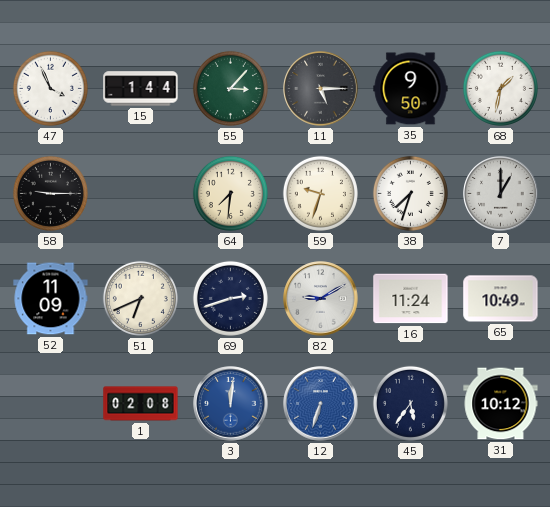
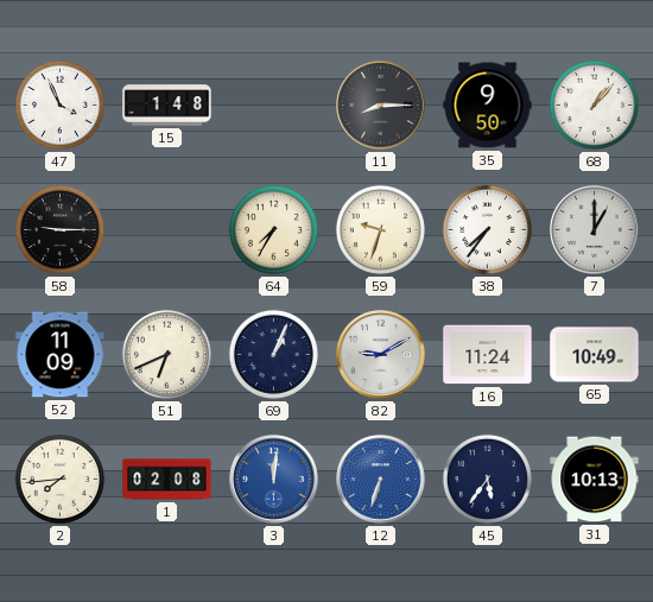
15: 1:44 -> 1:48 (167, 106)
55: 3:07 -> none (230, 88)
11: 5:15 -> 8:15 (381, 106)
68: 1:32 -> 1:07 (594, 104)
64: 7:31 -> 7:35 (273, 229)
38: 7:33 -> 7:36 (487, 229)
69: 2:42 -> 1:04 (273, 354)
2: none -> 7:44 (59, 479)
31: 10:12 -> 10:13 (595, 480)
